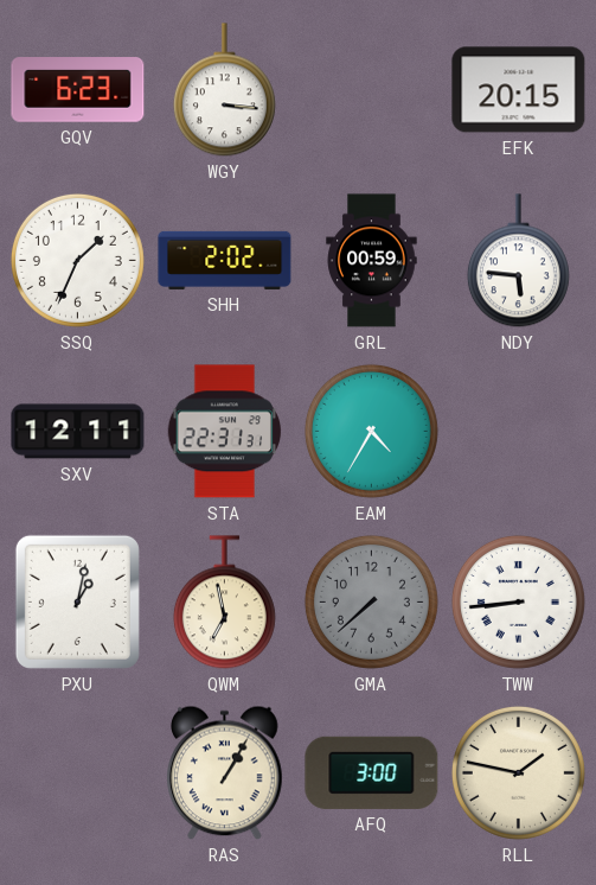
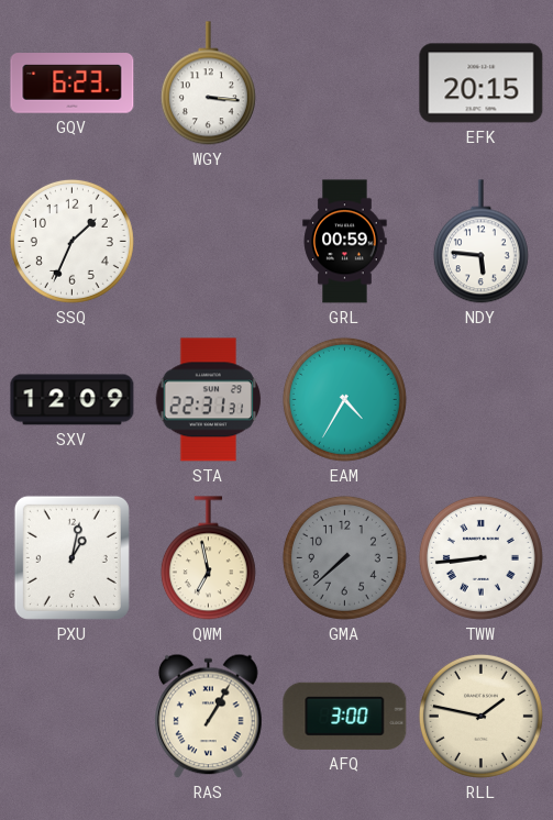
SHH: 2:02 -> none (225, 260)
SXV: 12:11 -> 12:09 (73, 400)
